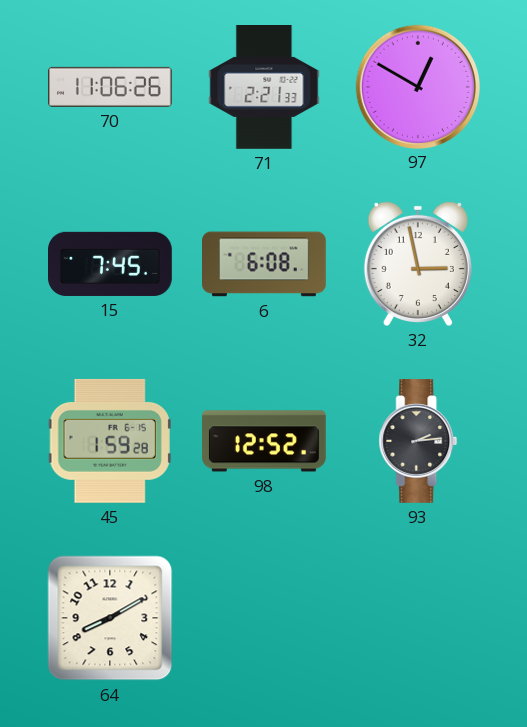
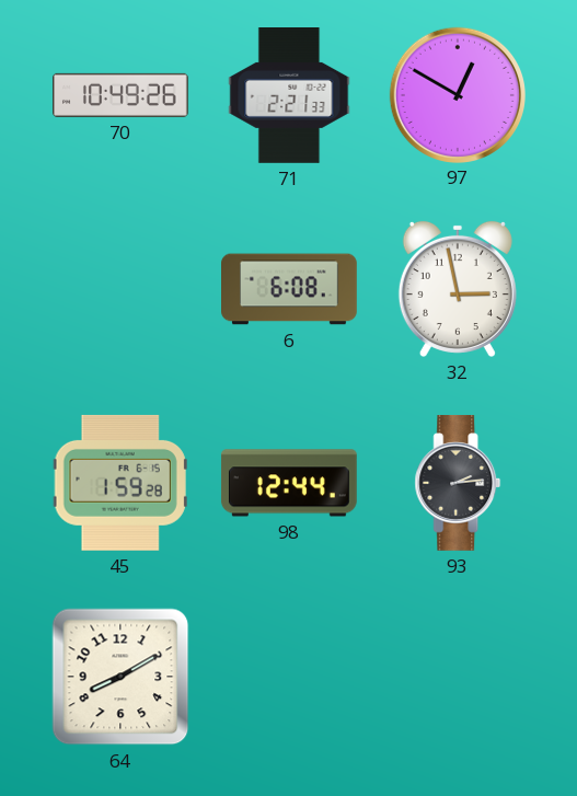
70: 11:06 -> 10:49 (122, 95)
15: 7:45 -> none (111, 264)
98: 12:52 -> 12:44 (289, 483)
